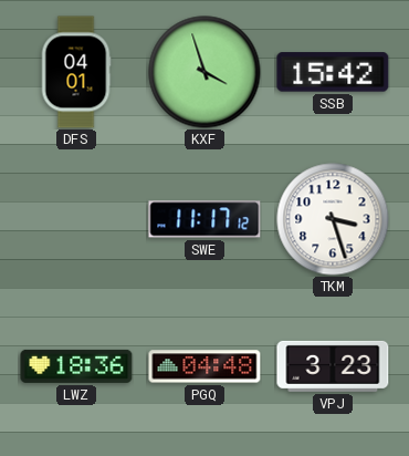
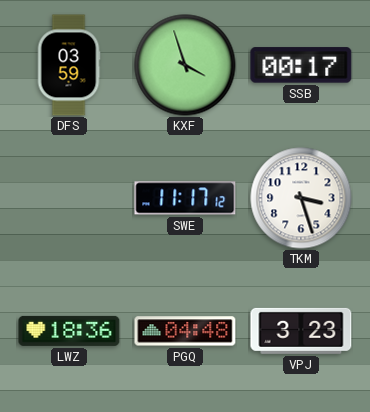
DFS: 04:01 -> 03:59 (69, 65)
SSB: 15:42 -> 00:17 (301, 65)
